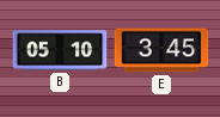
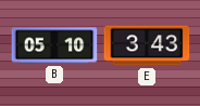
E: 3:45 -> 3:43 (147, 45)
